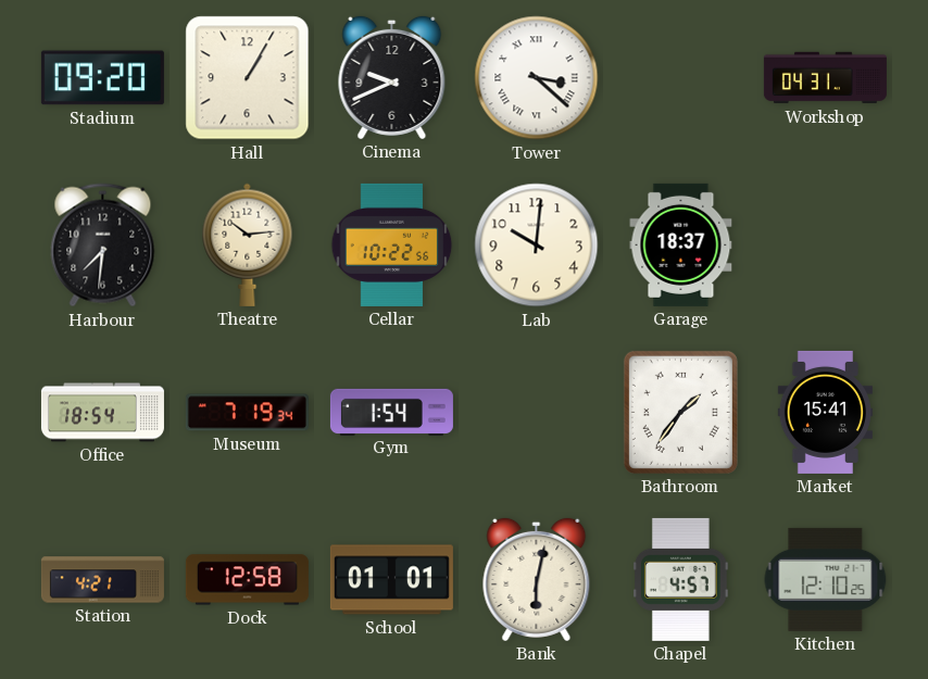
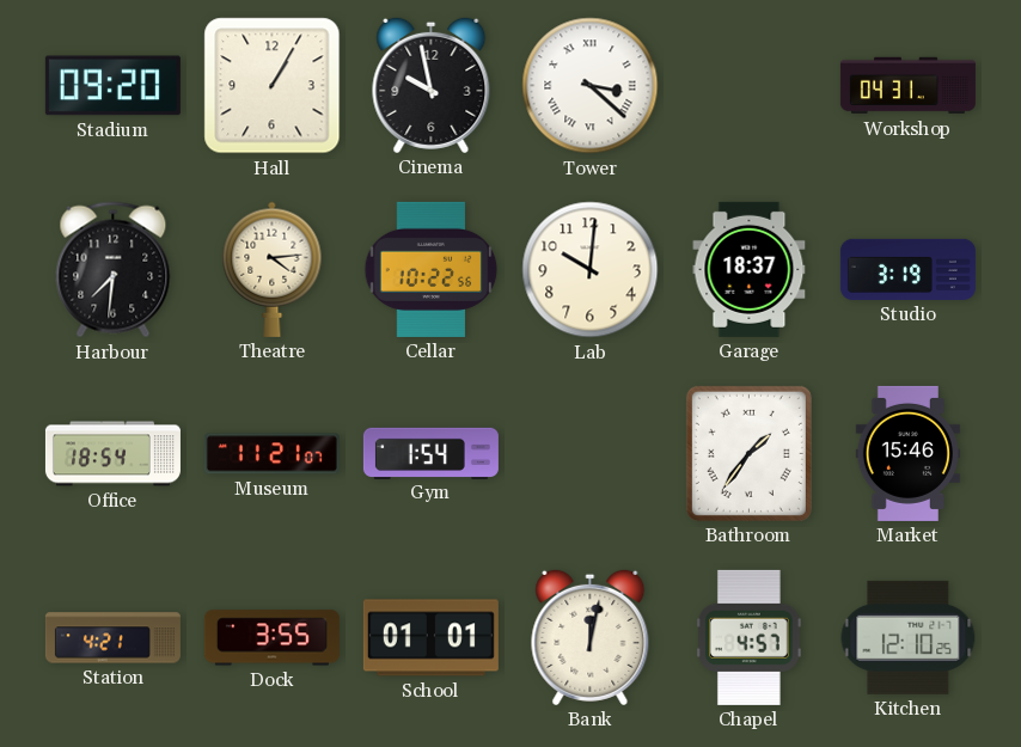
Cinema: 9:41 -> 9:58 (432, 85)
Theatre: 10:14 -> 4:14 (273, 269)
Studio: none -> 3:19 (907, 269)
Museum: 7:19 -> 11:21 (271, 454)
Market: 15:41 -> 15:46 (907, 453)
Dock: 12:58 -> 3:55 (271, 638)
Bank: 6:02 -> 12:02 (591, 637)
